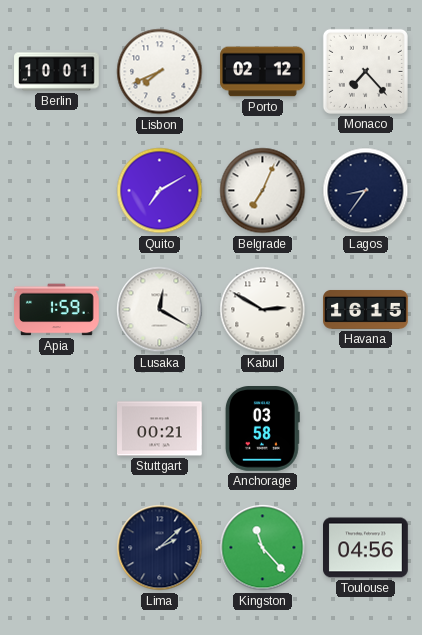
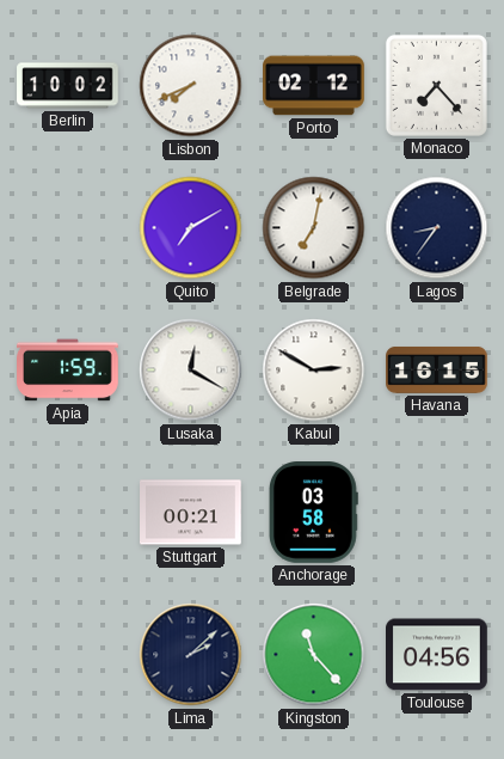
Berlin: 10:01 -> 10:02 (68, 86)
Belgrade: 7:04 -> 7:02 (314, 228)
